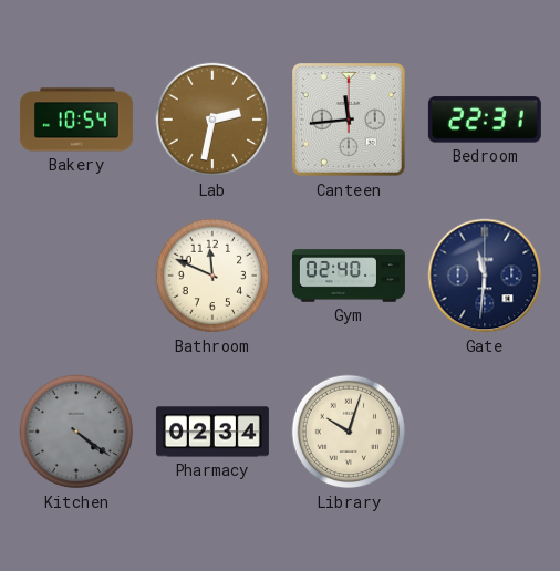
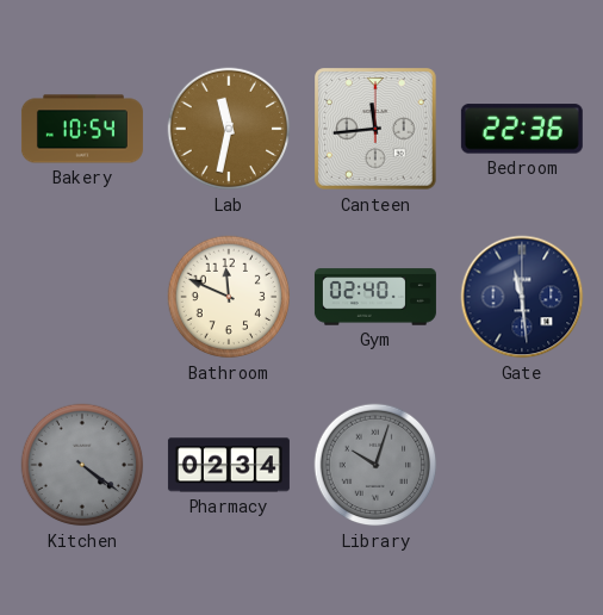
Lab: 2:32 -> 11:32 (229, 129)
Bedroom: 22:31 -> 22:36 (522, 129)
Gate: 11:31 -> 11:29 (522, 297)
Library dial: cream -> grey (375, 465)
